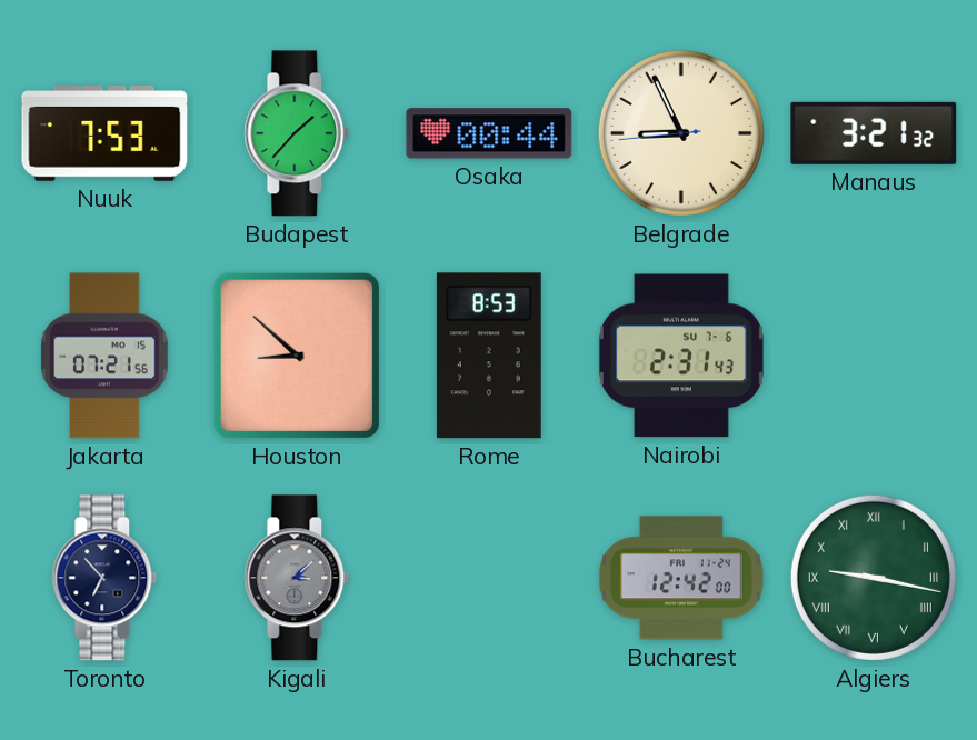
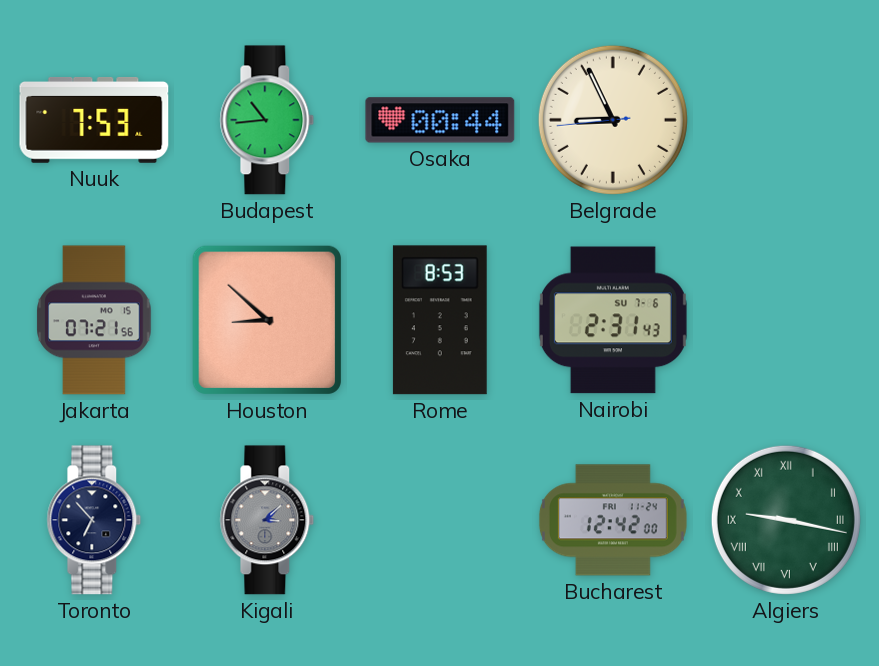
Budapest: 1:37 -> 10:44 (267, 120)
Manaus: 3:21 -> none (874, 133)
